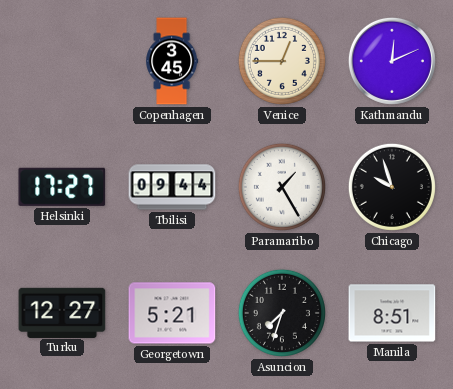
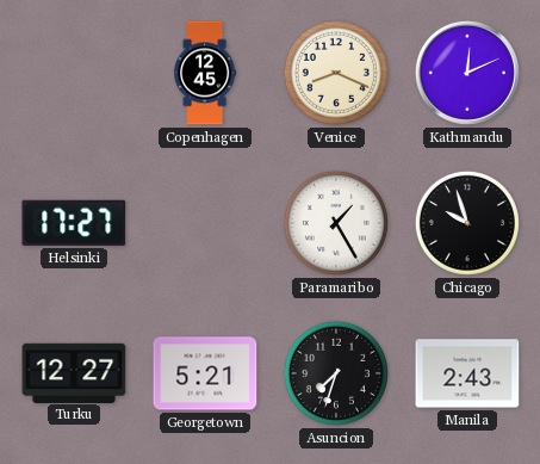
Copenhagen: 3:45 -> 12:45 (205, 73)
Venice: 12:45 -> 8:19 (336, 73)
Tbilisi: 09:44 -> none (172, 187)
Manila: 8:51 -> 2:43 (467, 373)
